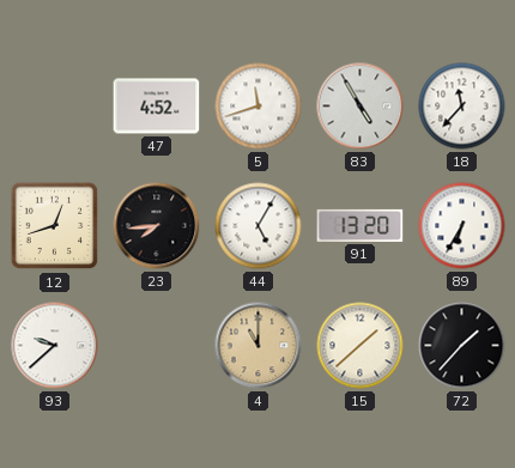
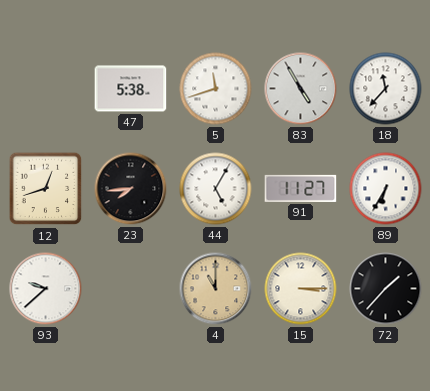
47: 4:52 -> 5:38 (131, 89)
91: 13:20 -> 11:27 (301, 188)
15: 1:38 -> 3:15 (301, 289)
